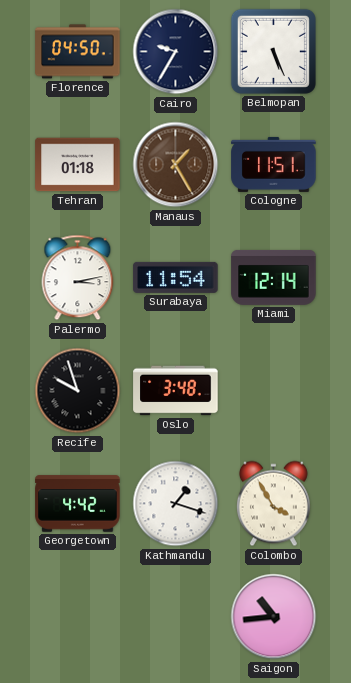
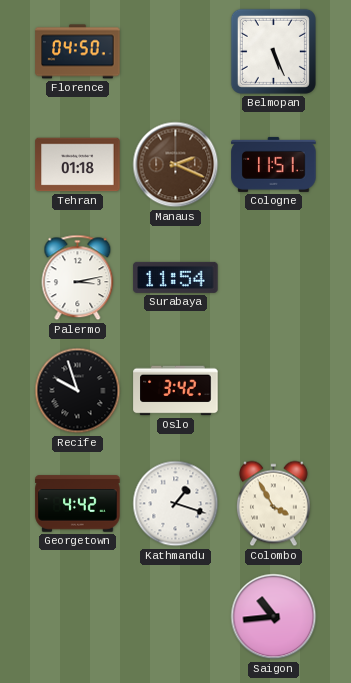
Cairo: 9:35 -> none (176, 52)
Manaus: 1:25 -> 2:19 (176, 165)
Miami: 12:14 -> none (274, 277)
Oslo: 3:48 -> 3:42 (176, 391)
